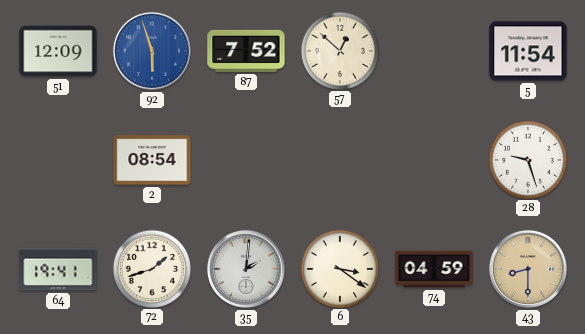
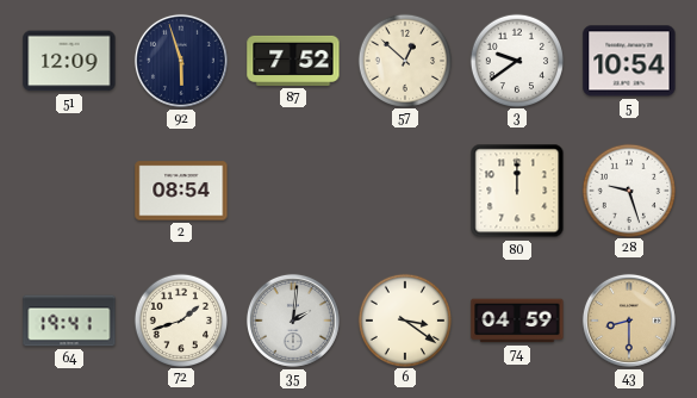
92 dial: blue -> navy (181, 61)
3: none -> 9:39 (516, 60)
5: 11:54 -> 10:54 (629, 61)
80: none -> 12:00 (517, 191)
